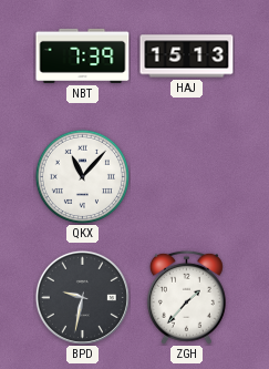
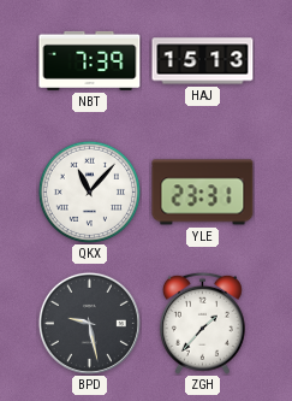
YLE: none -> 23:31 (203, 193)
BPD: 9:32 -> 9:28 (89, 323)
